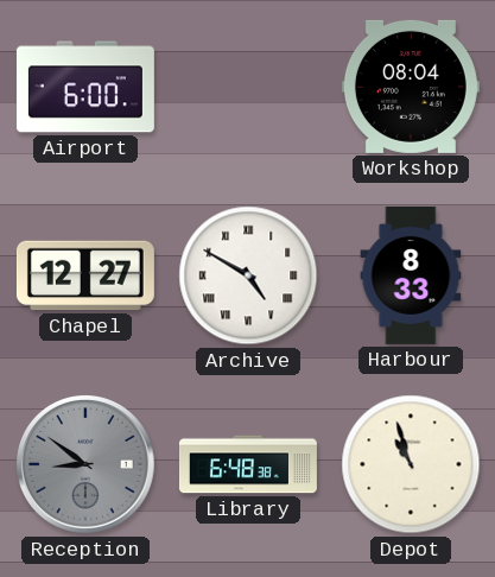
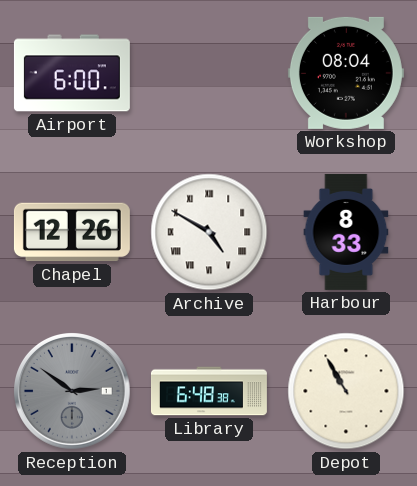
Chapel: 12:27 -> 12:26 (72, 232)
Reception: 8:51 -> 2:51 (73, 392)
Depot: 10:57 -> 10:55 (346, 391)
